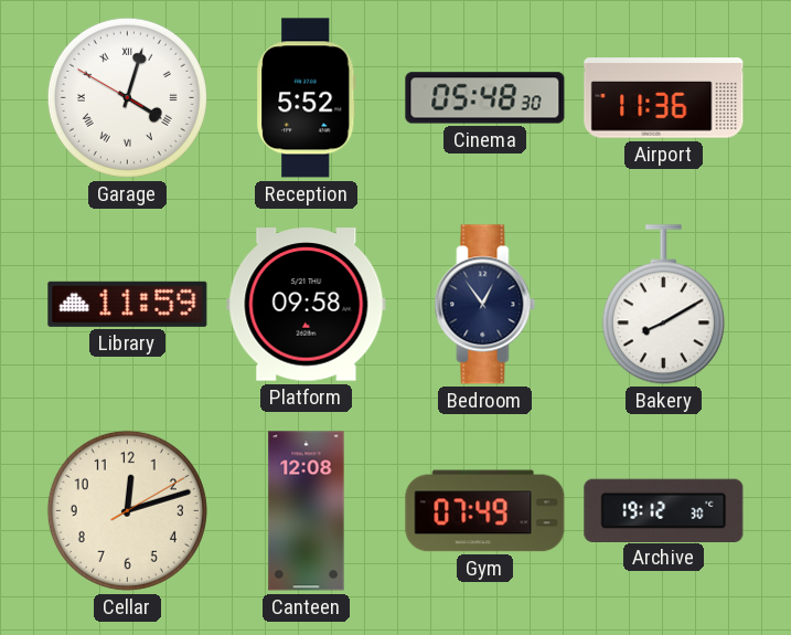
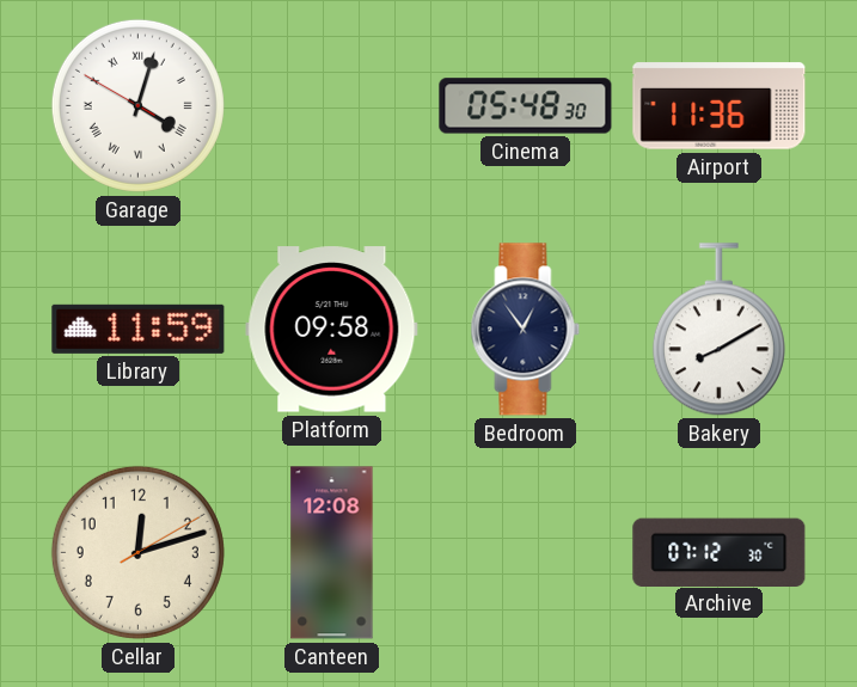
Reception: 5:52 -> none (307, 98)
Gym: 07:49 -> none (485, 511)
Archive: 19:12 -> 07:12 (720, 552)
